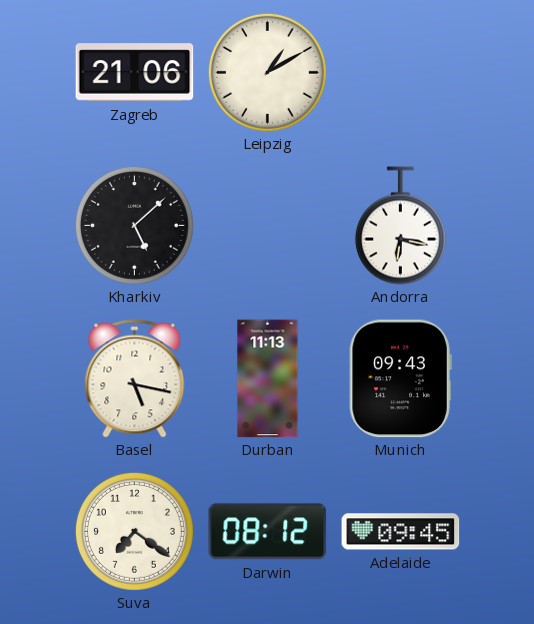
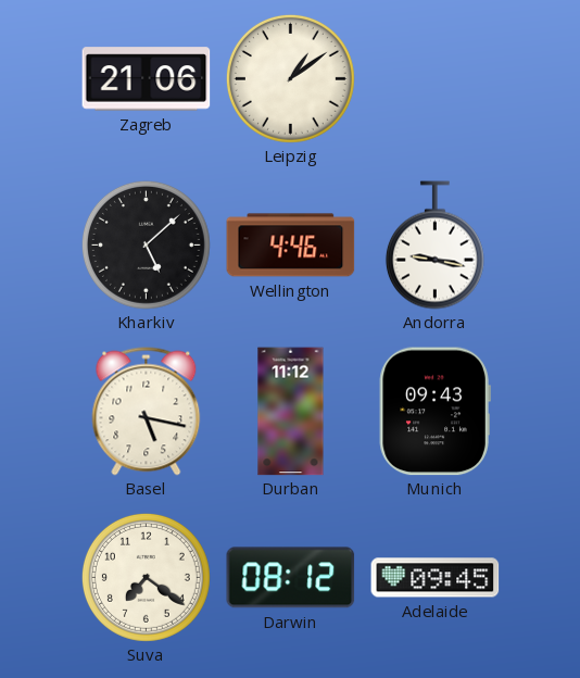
Leipzig: 1:10 -> 1:09 (290, 78)
Wellington: none -> 4:46 (291, 246)
Andorra: 6:17 -> 9:17 (434, 246)
Durban: 11:13 -> 11:12 (291, 412)
